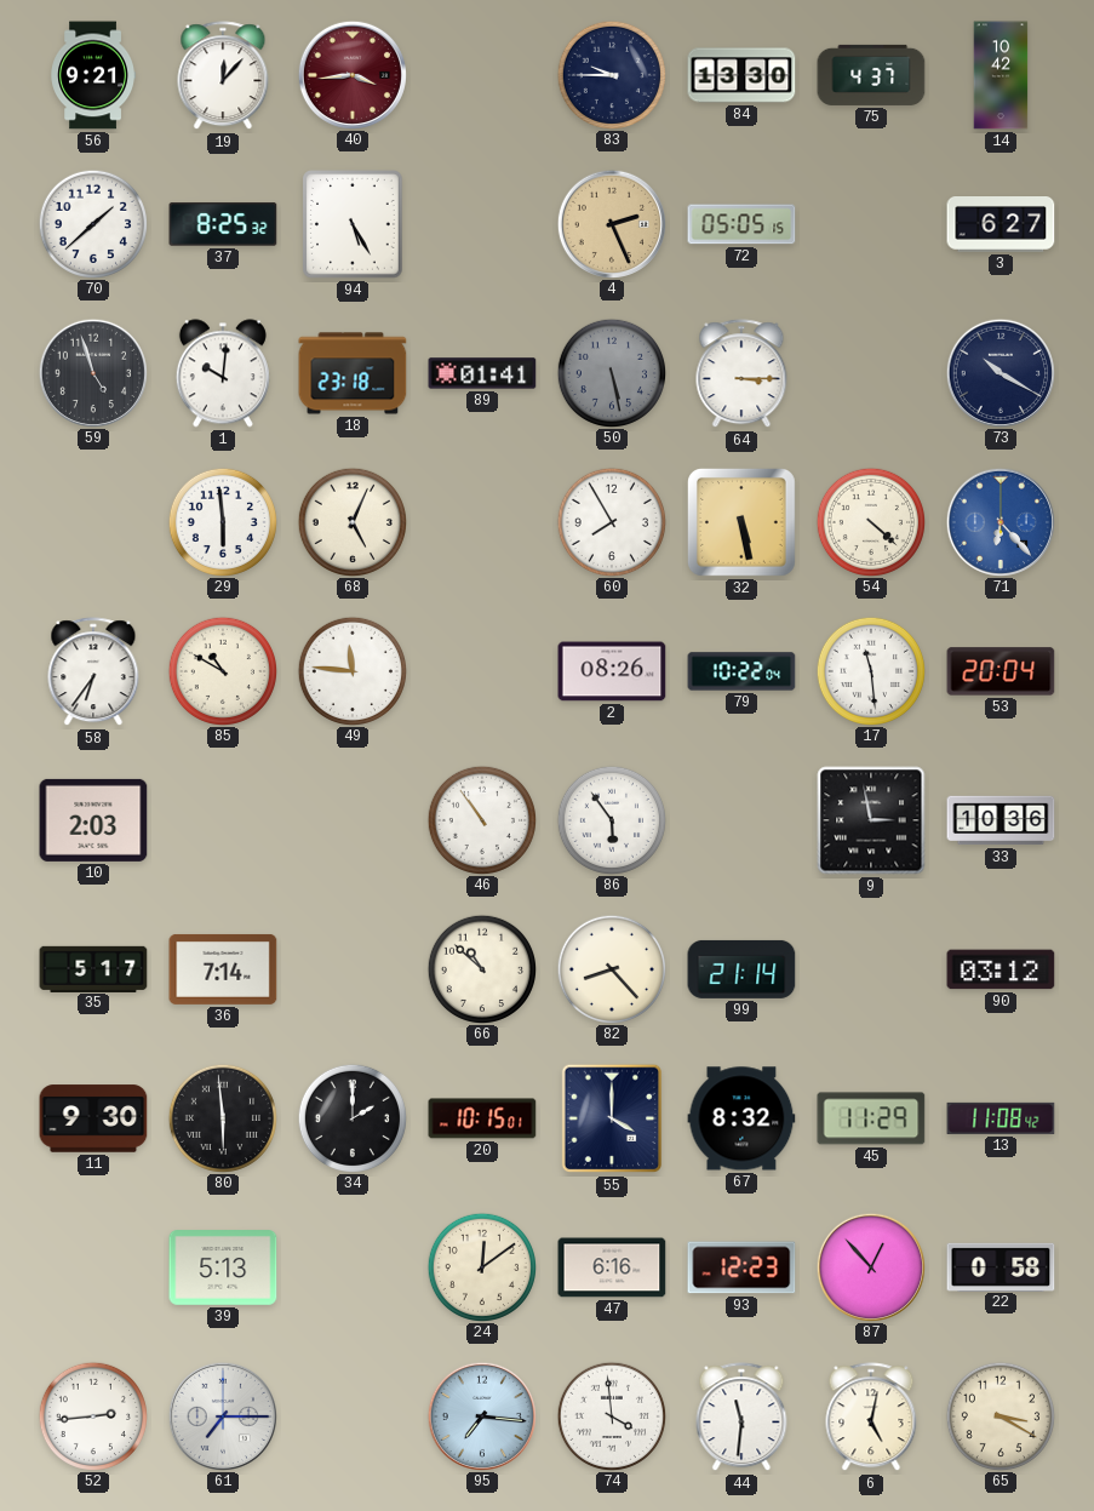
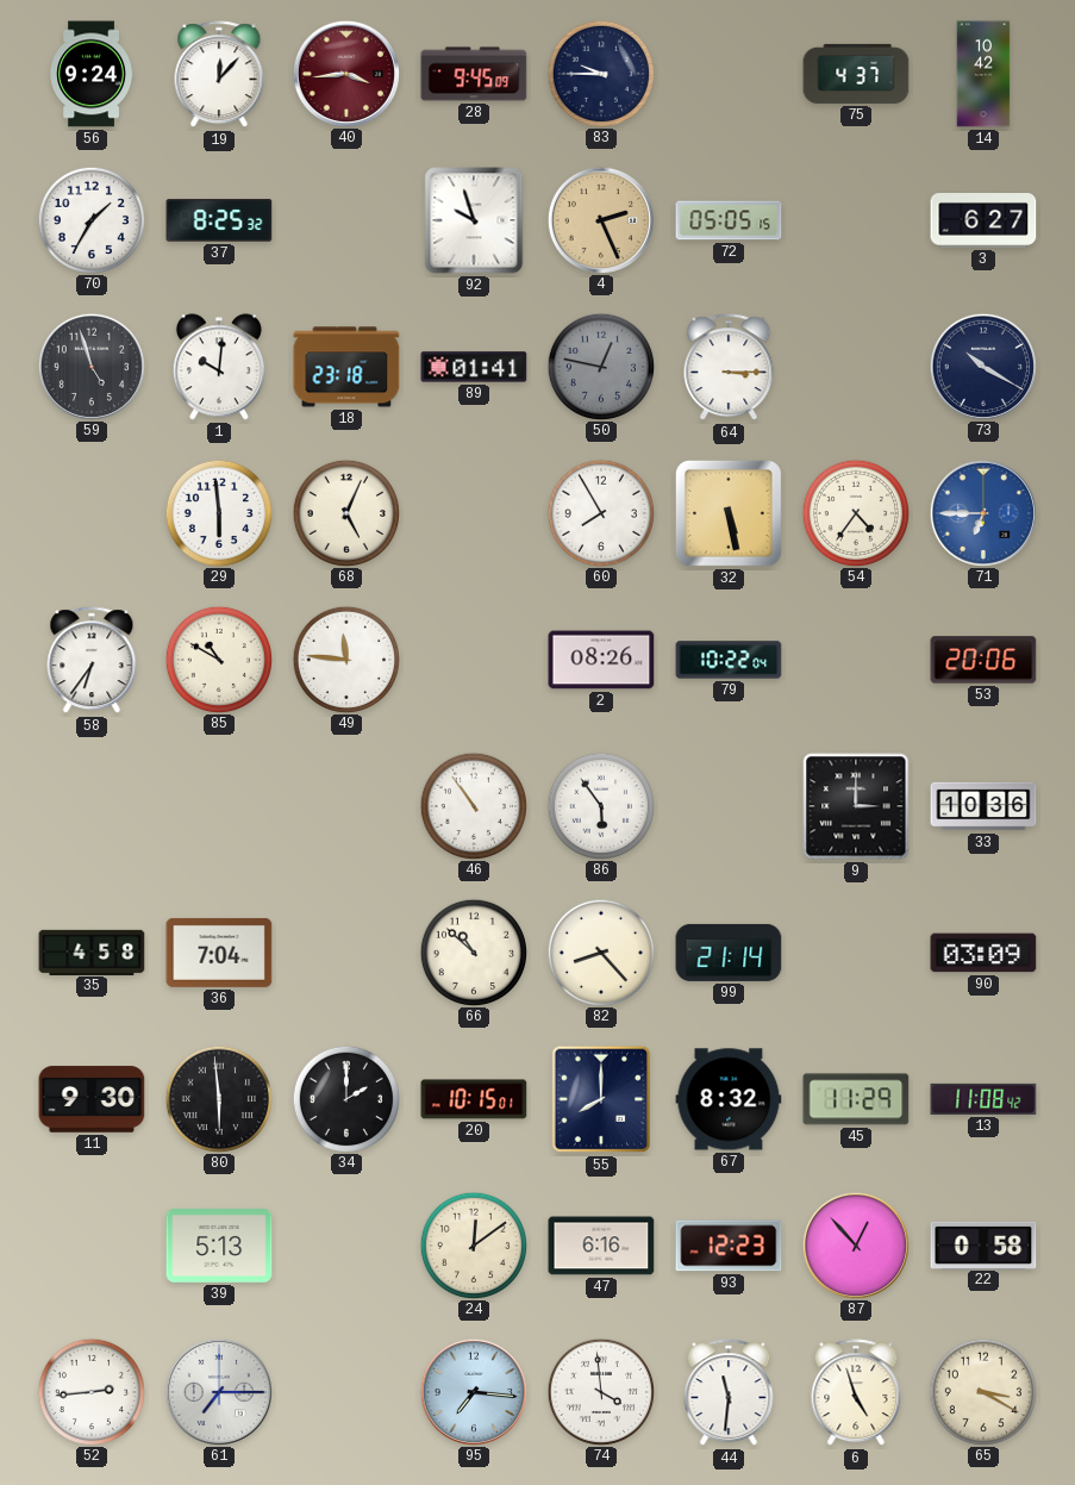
56: 9:21 -> 9:24 (90, 74)
28: none -> 9:45 (474, 74)
84: 13:30 -> none (741, 75)
70: 1:38 -> 1:35 (90, 219)
94: 5:25 -> none (353, 224)
92: none -> 9:57 (474, 220)
50: 5:28 -> 12:47 (600, 366)
54: 4:22 -> 4:36 (855, 512)
71: 6:23 -> 6:45 (982, 512)
17: 11:29 -> none (870, 670)
53: 20:04 -> 20:06 (983, 660)
10: 2:03 -> none (93, 820)
9: 2:58 -> 3:00 (856, 806)
35: 5:17 -> 4:58 (92, 951)
36: 7:14 -> 7:04 (219, 953)
90: 03:12 -> 03:09 (983, 953)
55: 4:00 -> 8:00 (601, 1099)
6: 5:02 -> 4:57 (856, 1393)
